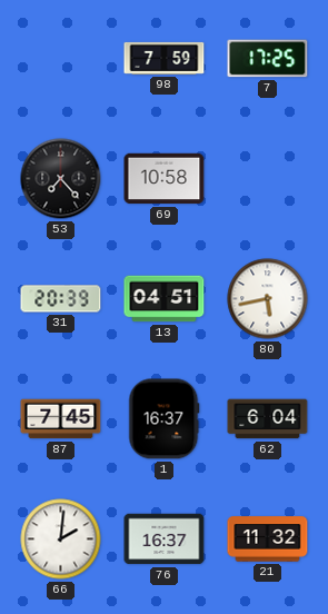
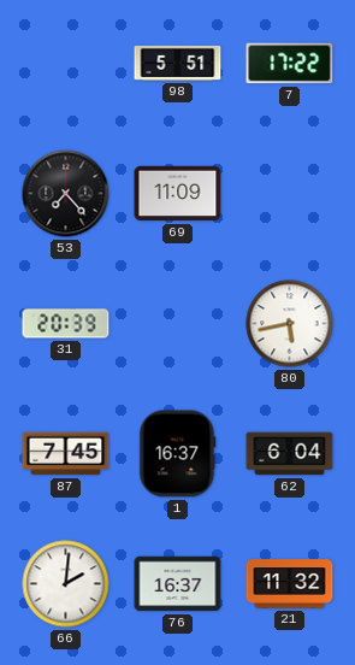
98: 7:59 -> 5:51 (178, 63)
7: 17:25 -> 17:22 (290, 64)
69: 10:58 -> 11:09 (178, 194)
13: 04:51 -> none (165, 299)
